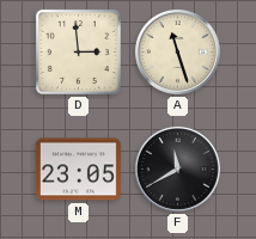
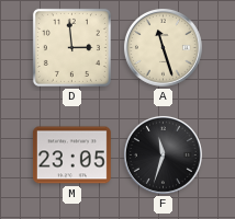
F: 11:40 -> 11:33 (163, 154)
